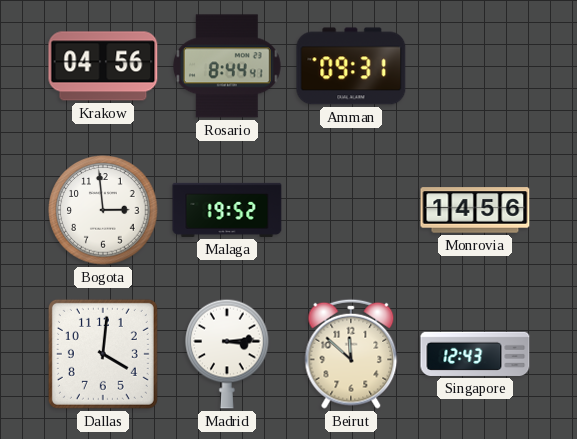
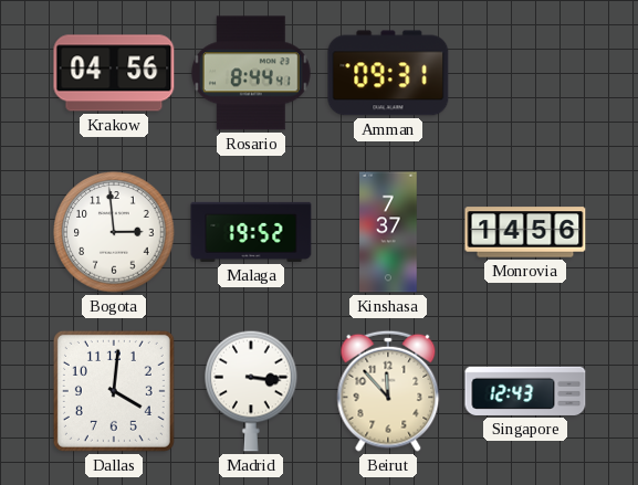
Kinshasa: none -> 7:37 (388, 232)
Madrid: 3:14 -> 3:16 (251, 391)
Beirut: 11:52 -> 11:53 (388, 391)
